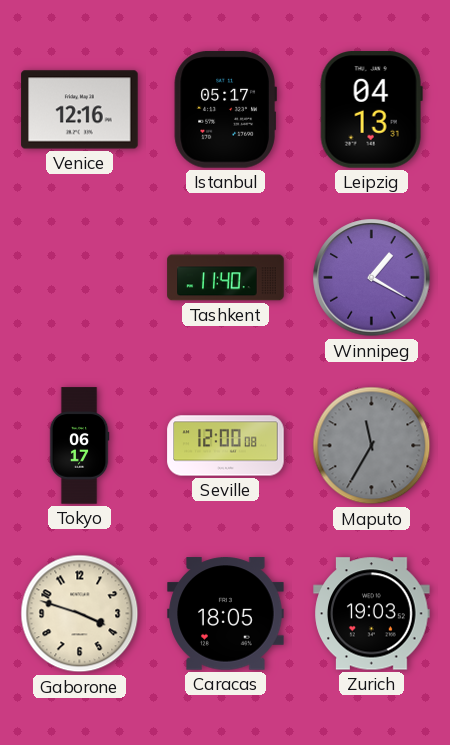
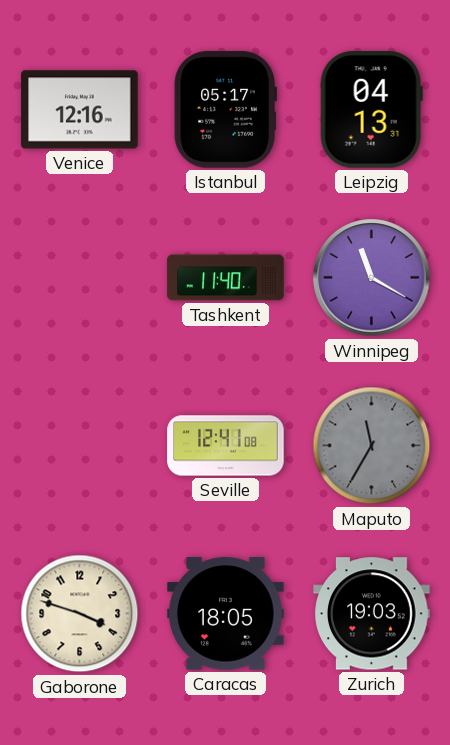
Winnipeg: 1:20 -> 11:20 (372, 278)
Tokyo: 06:17 -> none (79, 446)
Seville: 12:00 -> 12:41 (226, 446)
